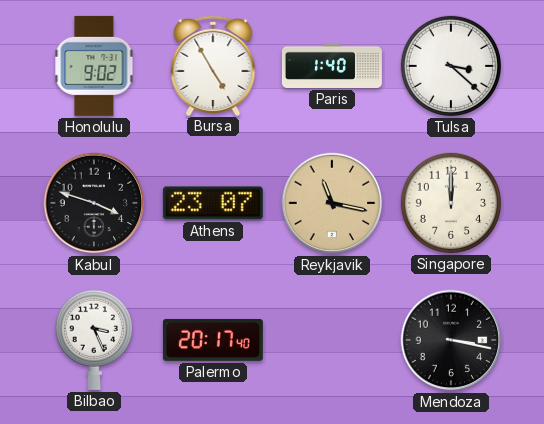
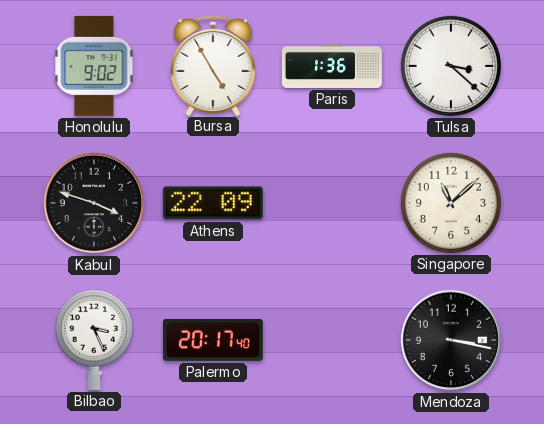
Paris: 1:40 -> 1:36 (332, 66)
Athens: 23:07 -> 22:09 (213, 203)
Reykjavik: 11:17 -> none (332, 203)
Singapore: 12:00 -> 11:08 (451, 203)
